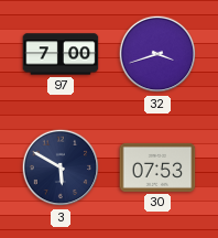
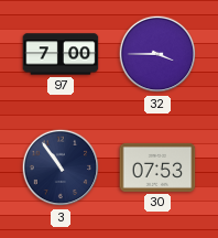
32: 3:42 -> 3:45 (157, 54)
3: 5:50 -> 10:54 (61, 167)
